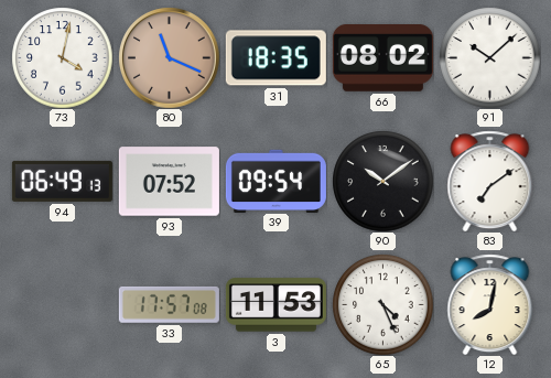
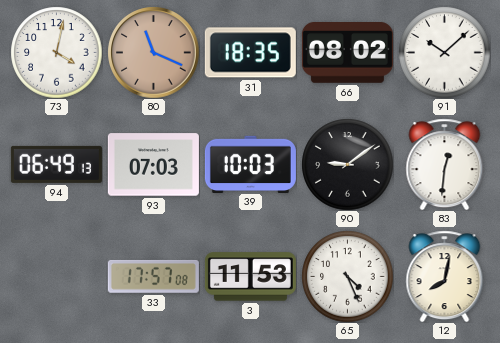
93: 07:52 -> 07:03 (153, 165)
39: 09:54 -> 10:03 (250, 164)
90: 10:09 -> 9:09 (347, 164)
83: 7:09 -> 12:31 (445, 164)
